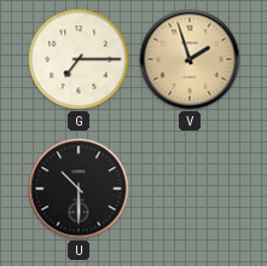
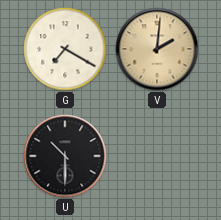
G: 7:15 -> 7:20 (65, 49)
V: 1:57 -> 2:01 (157, 49)
